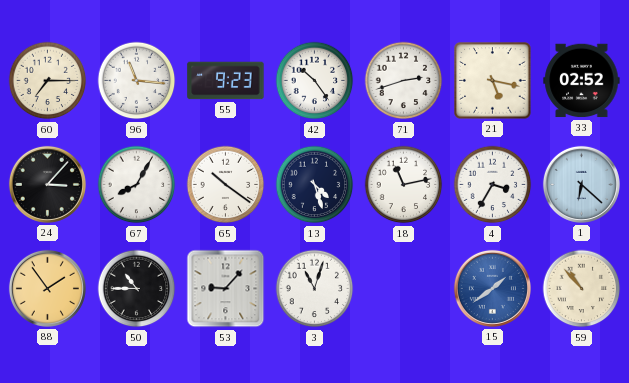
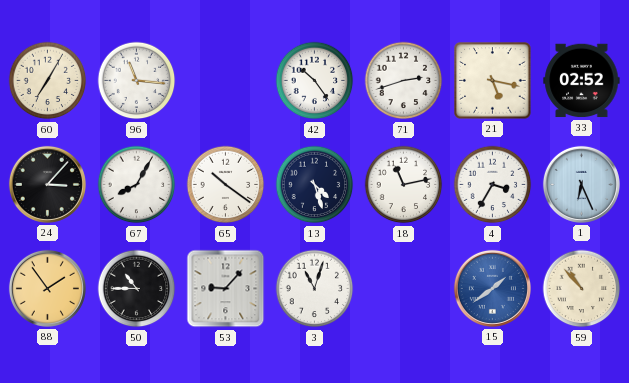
60: 7:15 -> 7:05 (48, 81)
55: 9:23 -> none (226, 81)
1: 6:22 -> 6:26 (581, 184)
